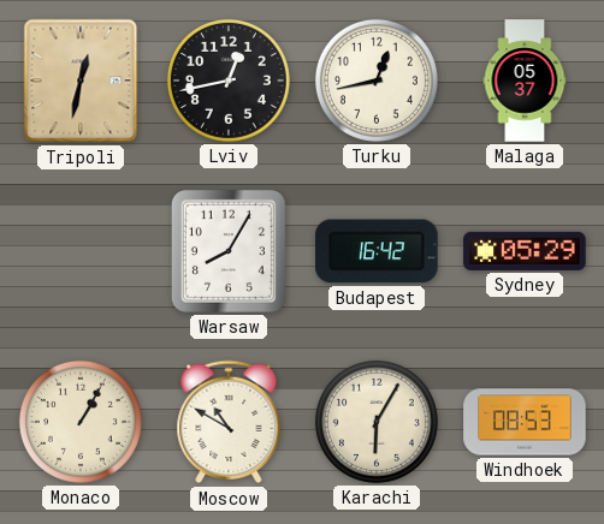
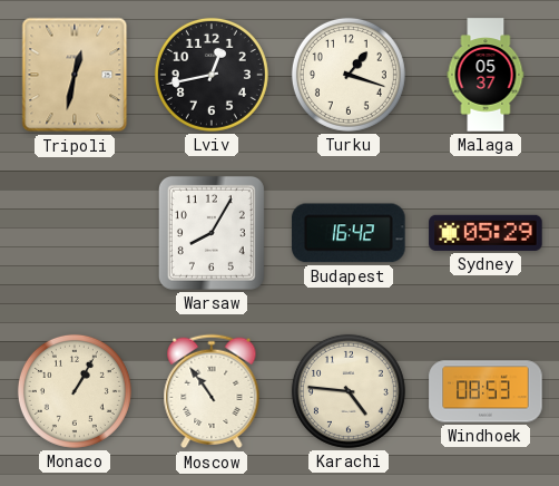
Turku: 12:43 -> 1:18 (349, 75)
Moscow: 10:50 -> 10:54 (212, 391)
Karachi: 6:05 -> 4:46 (349, 391)
